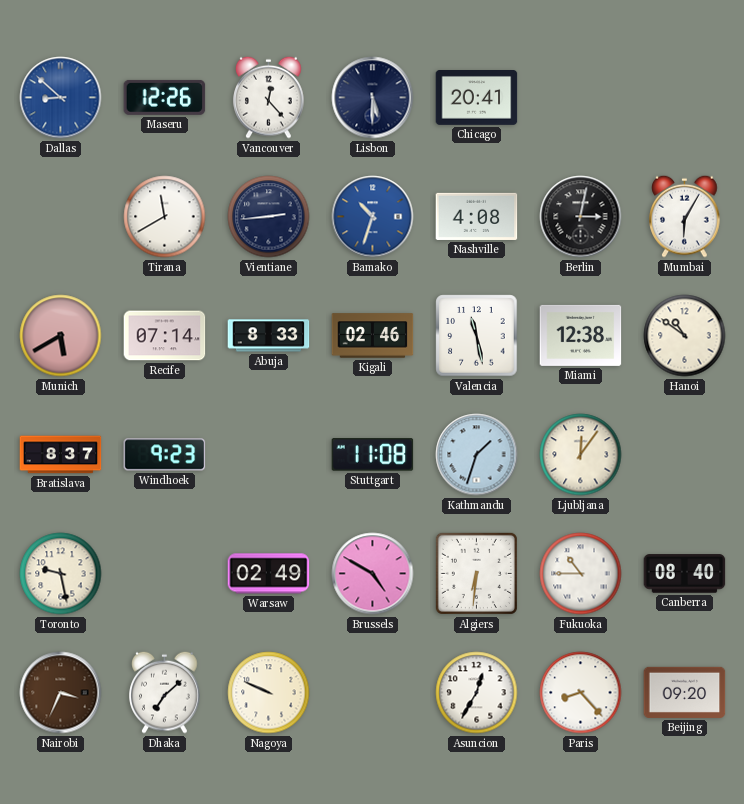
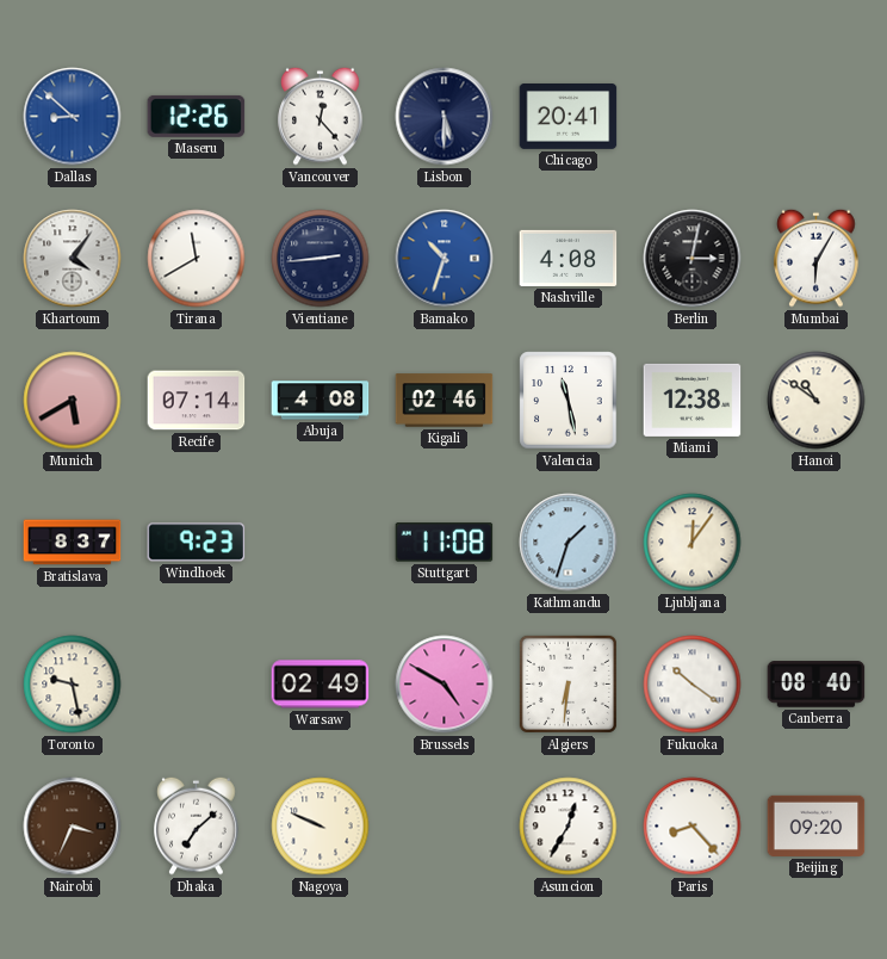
Khartoum: none -> 4:06 (73, 259)
Abuja: 8:33 -> 4:08 (321, 401)
Fukuoka: 10:45 -> 10:21 (693, 685)
